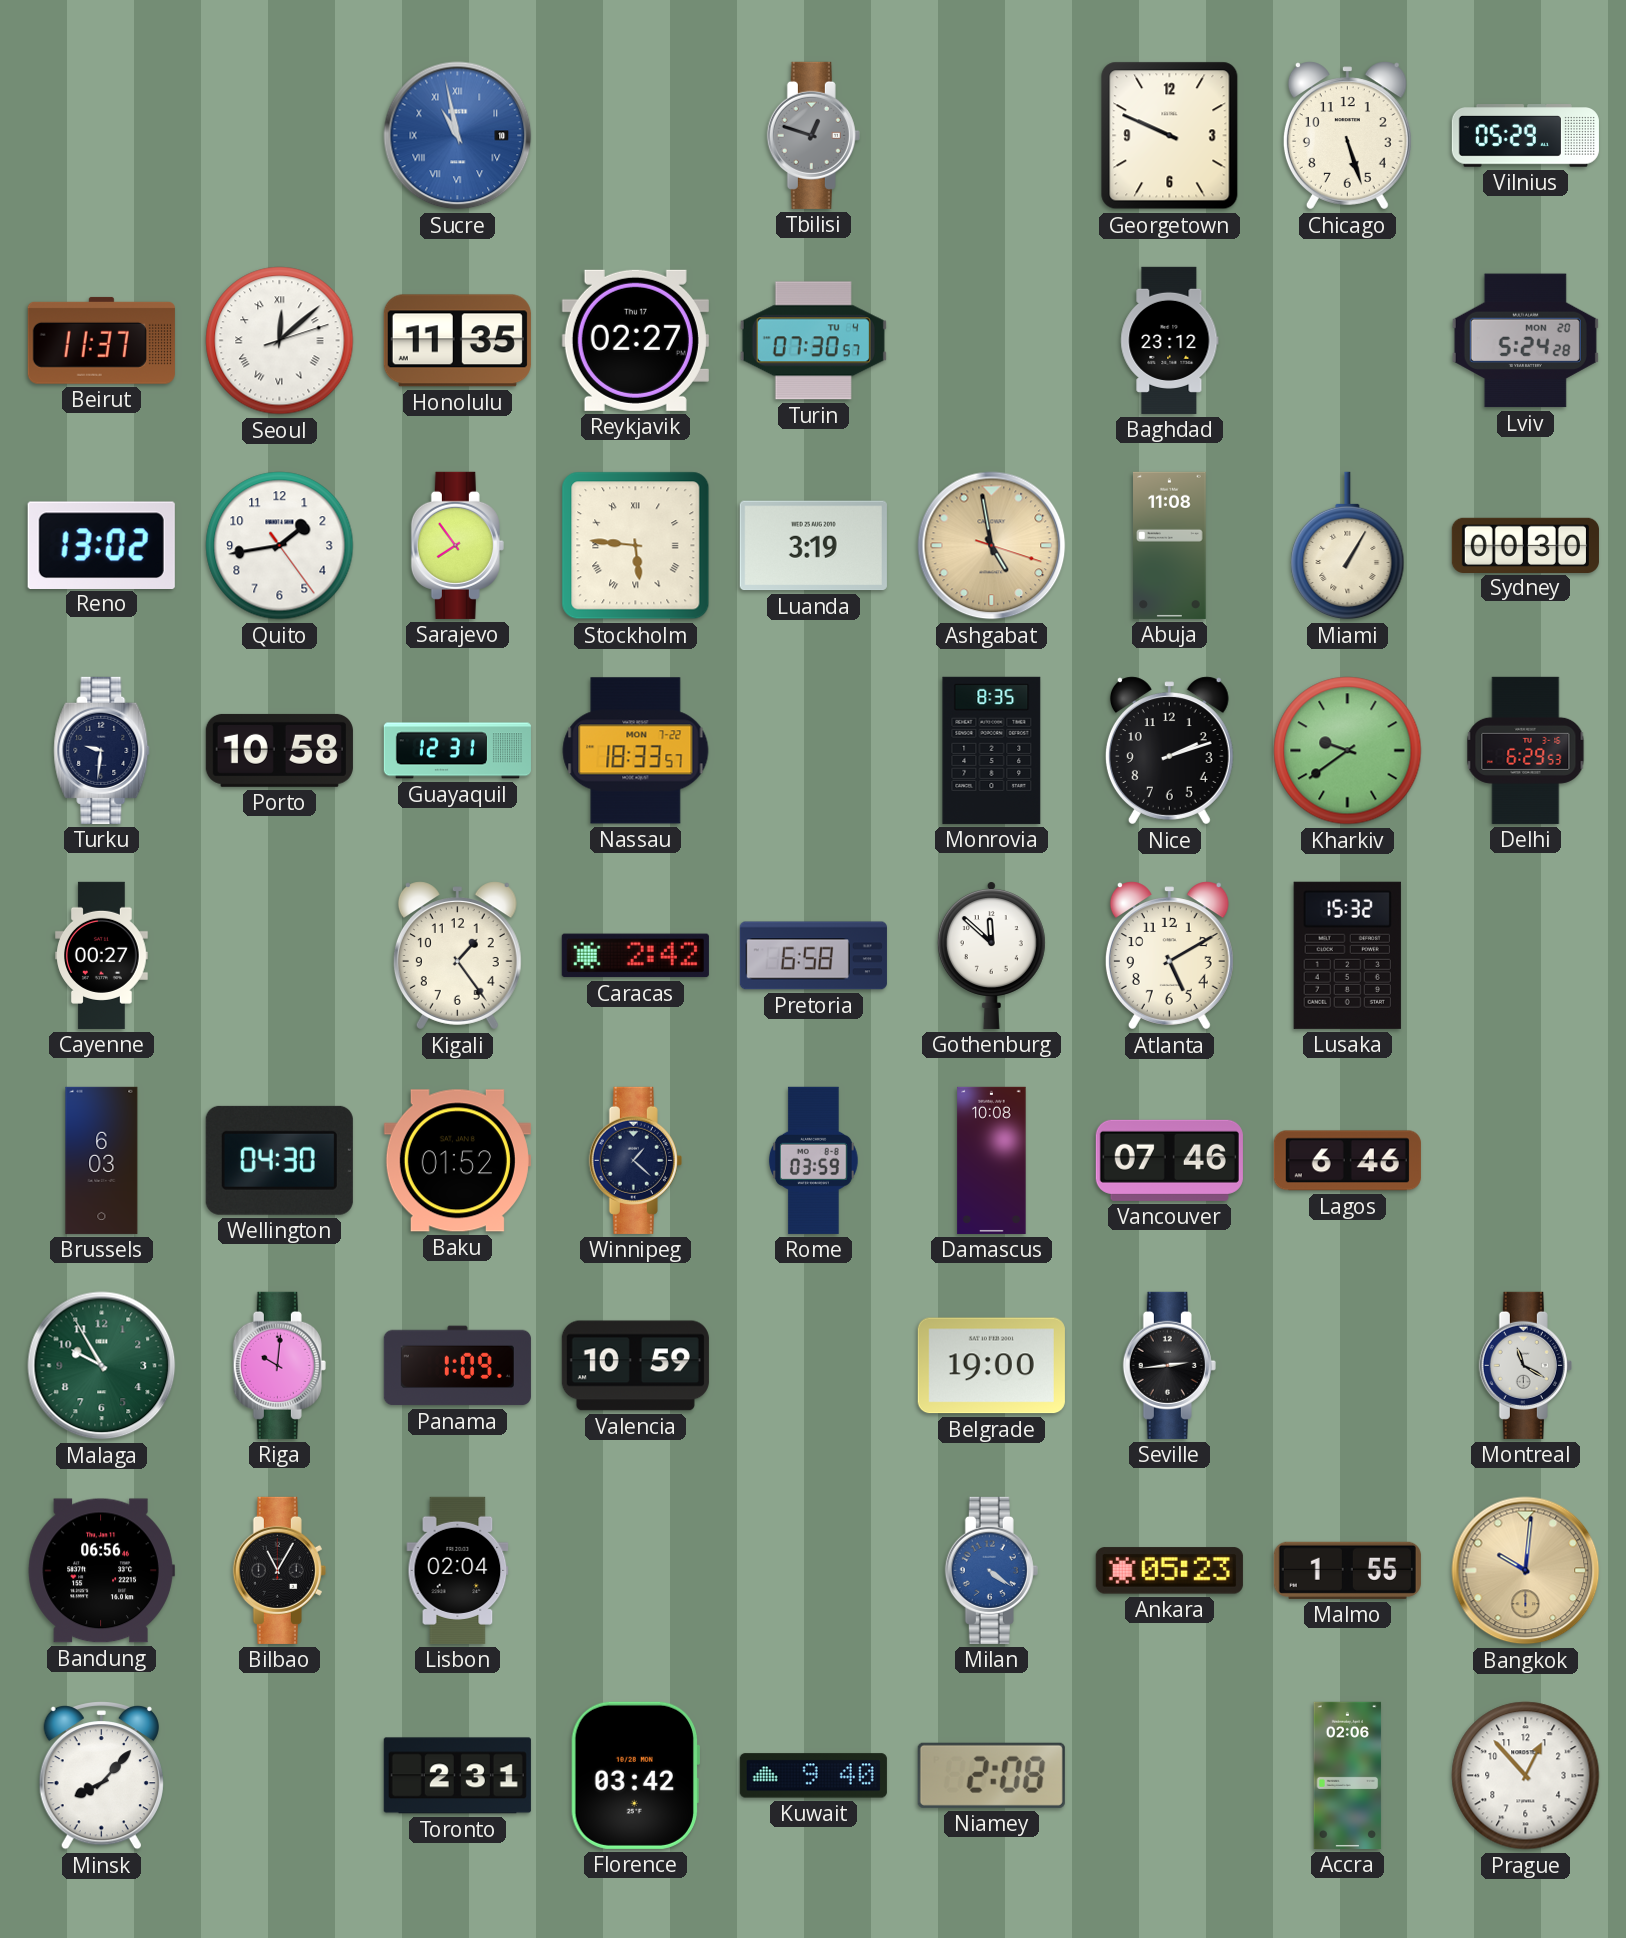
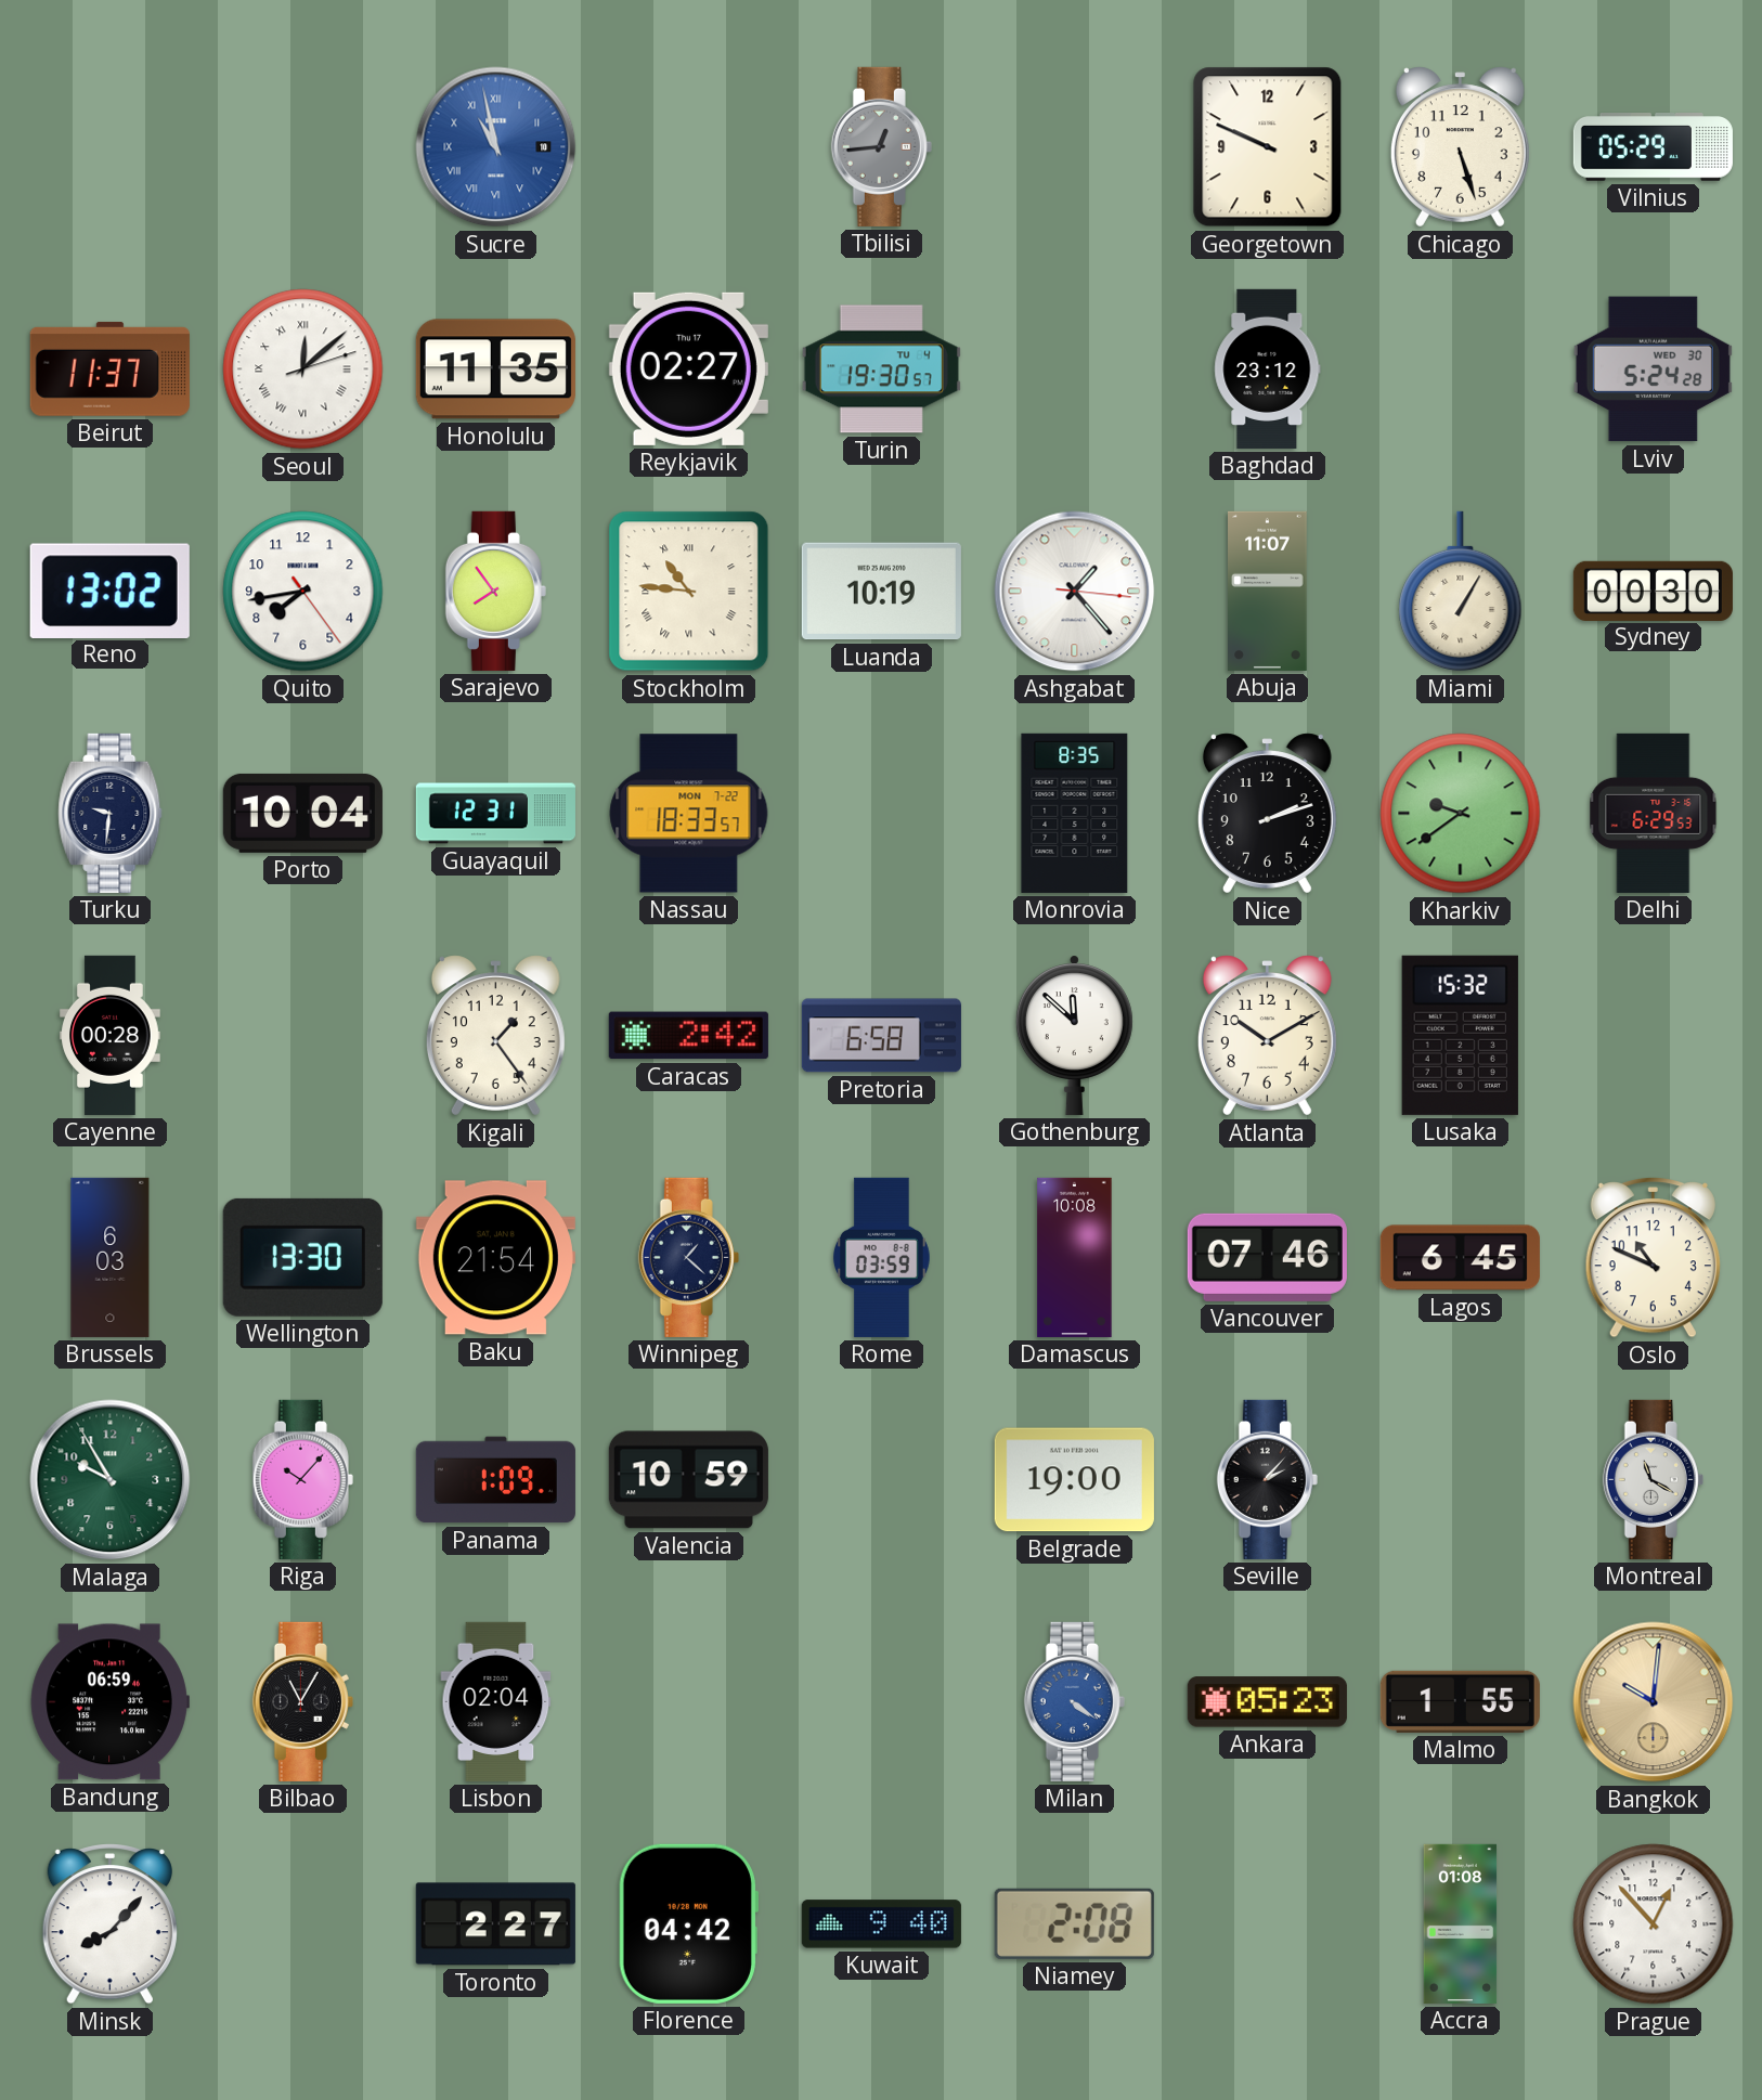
Tbilisi: 12:48 -> 12:44 (881, 146)
Turin: 07:30 -> 19:30 (881, 370)
Lviv date: MON 20 -> WED 30 (1653, 370)
Quito: 1:43 -> 7:43 (303, 592)
Stockholm: 5:46 -> 10:46 (689, 592)
Luanda: 3:19 -> 10:19 (881, 592)
Ashgabat: 4:58 -> 1:23 (1075, 592)
Ashgabat dial: champagne -> white (1075, 592)
Abuja: 11:08 -> 11:07 (1268, 591)
Porto: 10:58 -> 10:04 (302, 813)
Cayenne: 00:27 -> 00:28 (111, 1035)
Atlanta: 5:10 -> 10:10 (1267, 1036)
Wellington: 04:30 -> 13:30 (302, 1257)
Baku: 01:52 -> 21:54 (495, 1258)
Lagos: 6:46 -> 6:45 (1460, 1258)
Oslo: none -> 10:49 (1653, 1258)
Riga: 10:01 -> 10:07 (302, 1479)
Seville: 2:44 -> 2:07 (1267, 1479)
Bandung: 06:56 -> 06:59 (109, 1702)
Toronto: 2:31 -> 2:27 (495, 1924)
Florence: 03:42 -> 04:42 (688, 1923)
Accra: 02:06 -> 01:08 (1461, 1923)
